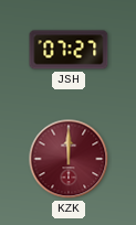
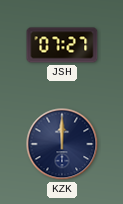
KZK dial: burgundy -> navy (62, 144)
